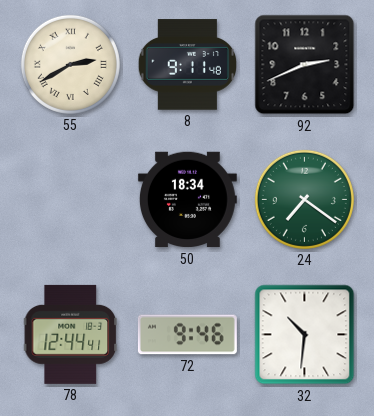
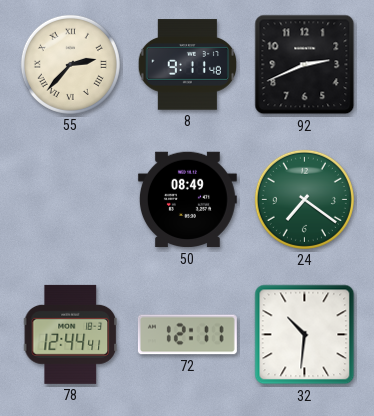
55: 2:40 -> 2:37 (70, 64)
50: 18:34 -> 08:49 (187, 200)
72: 9:46 -> 12:11 (187, 335)
